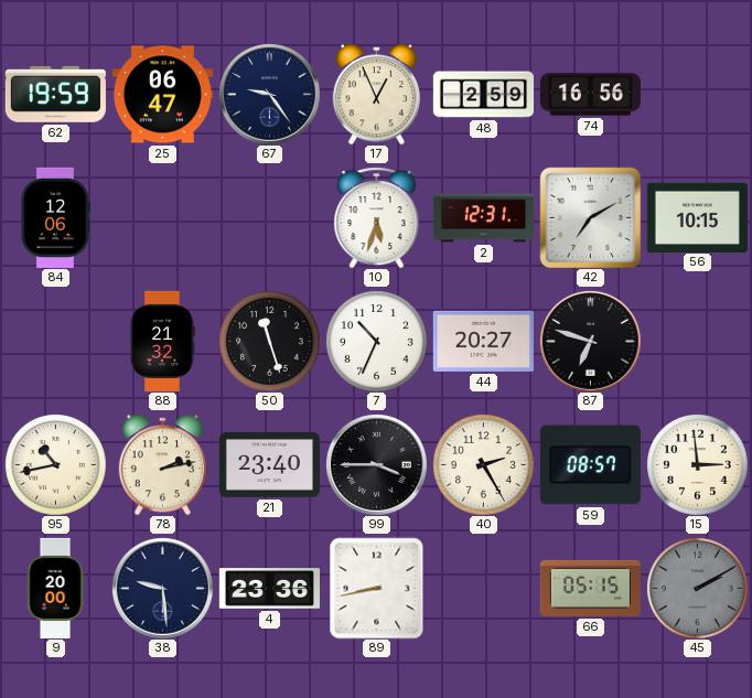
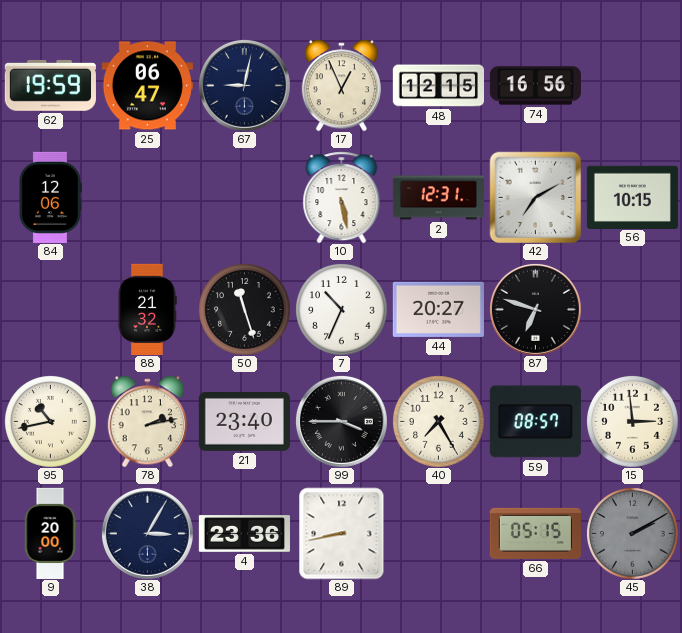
67: 9:24 -> 9:02 (244, 85)
48: 2:59 -> 12:15 (438, 86)
10: 5:33 -> 5:28 (342, 197)
40: 2:25 -> 7:25 (439, 422)
38: 9:29 -> 3:05 (147, 533)
